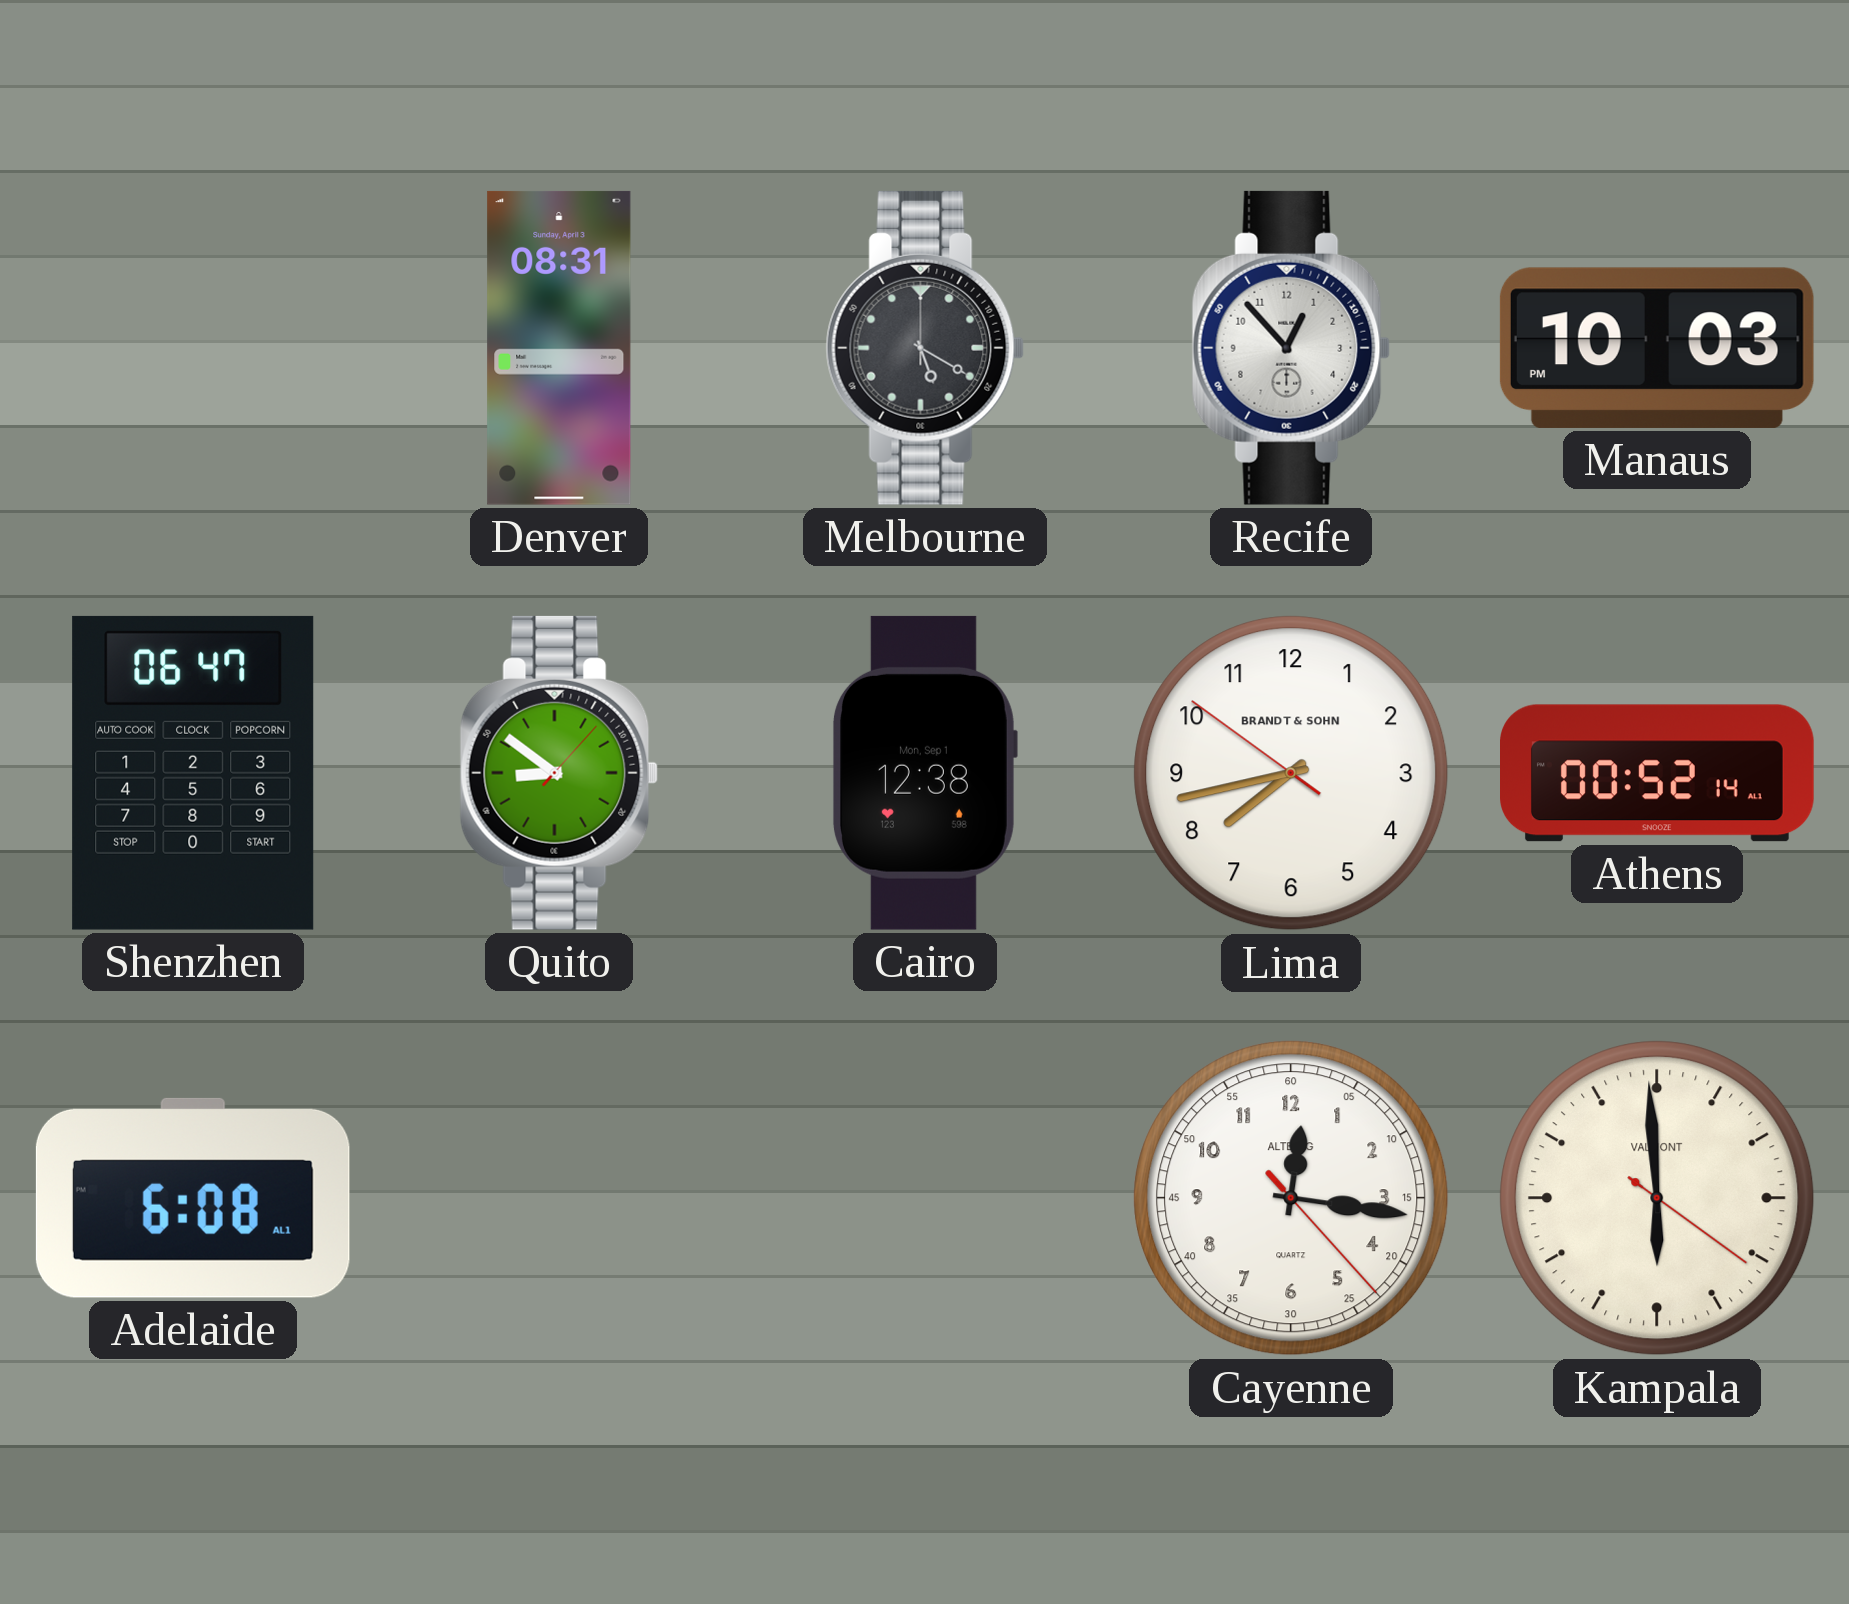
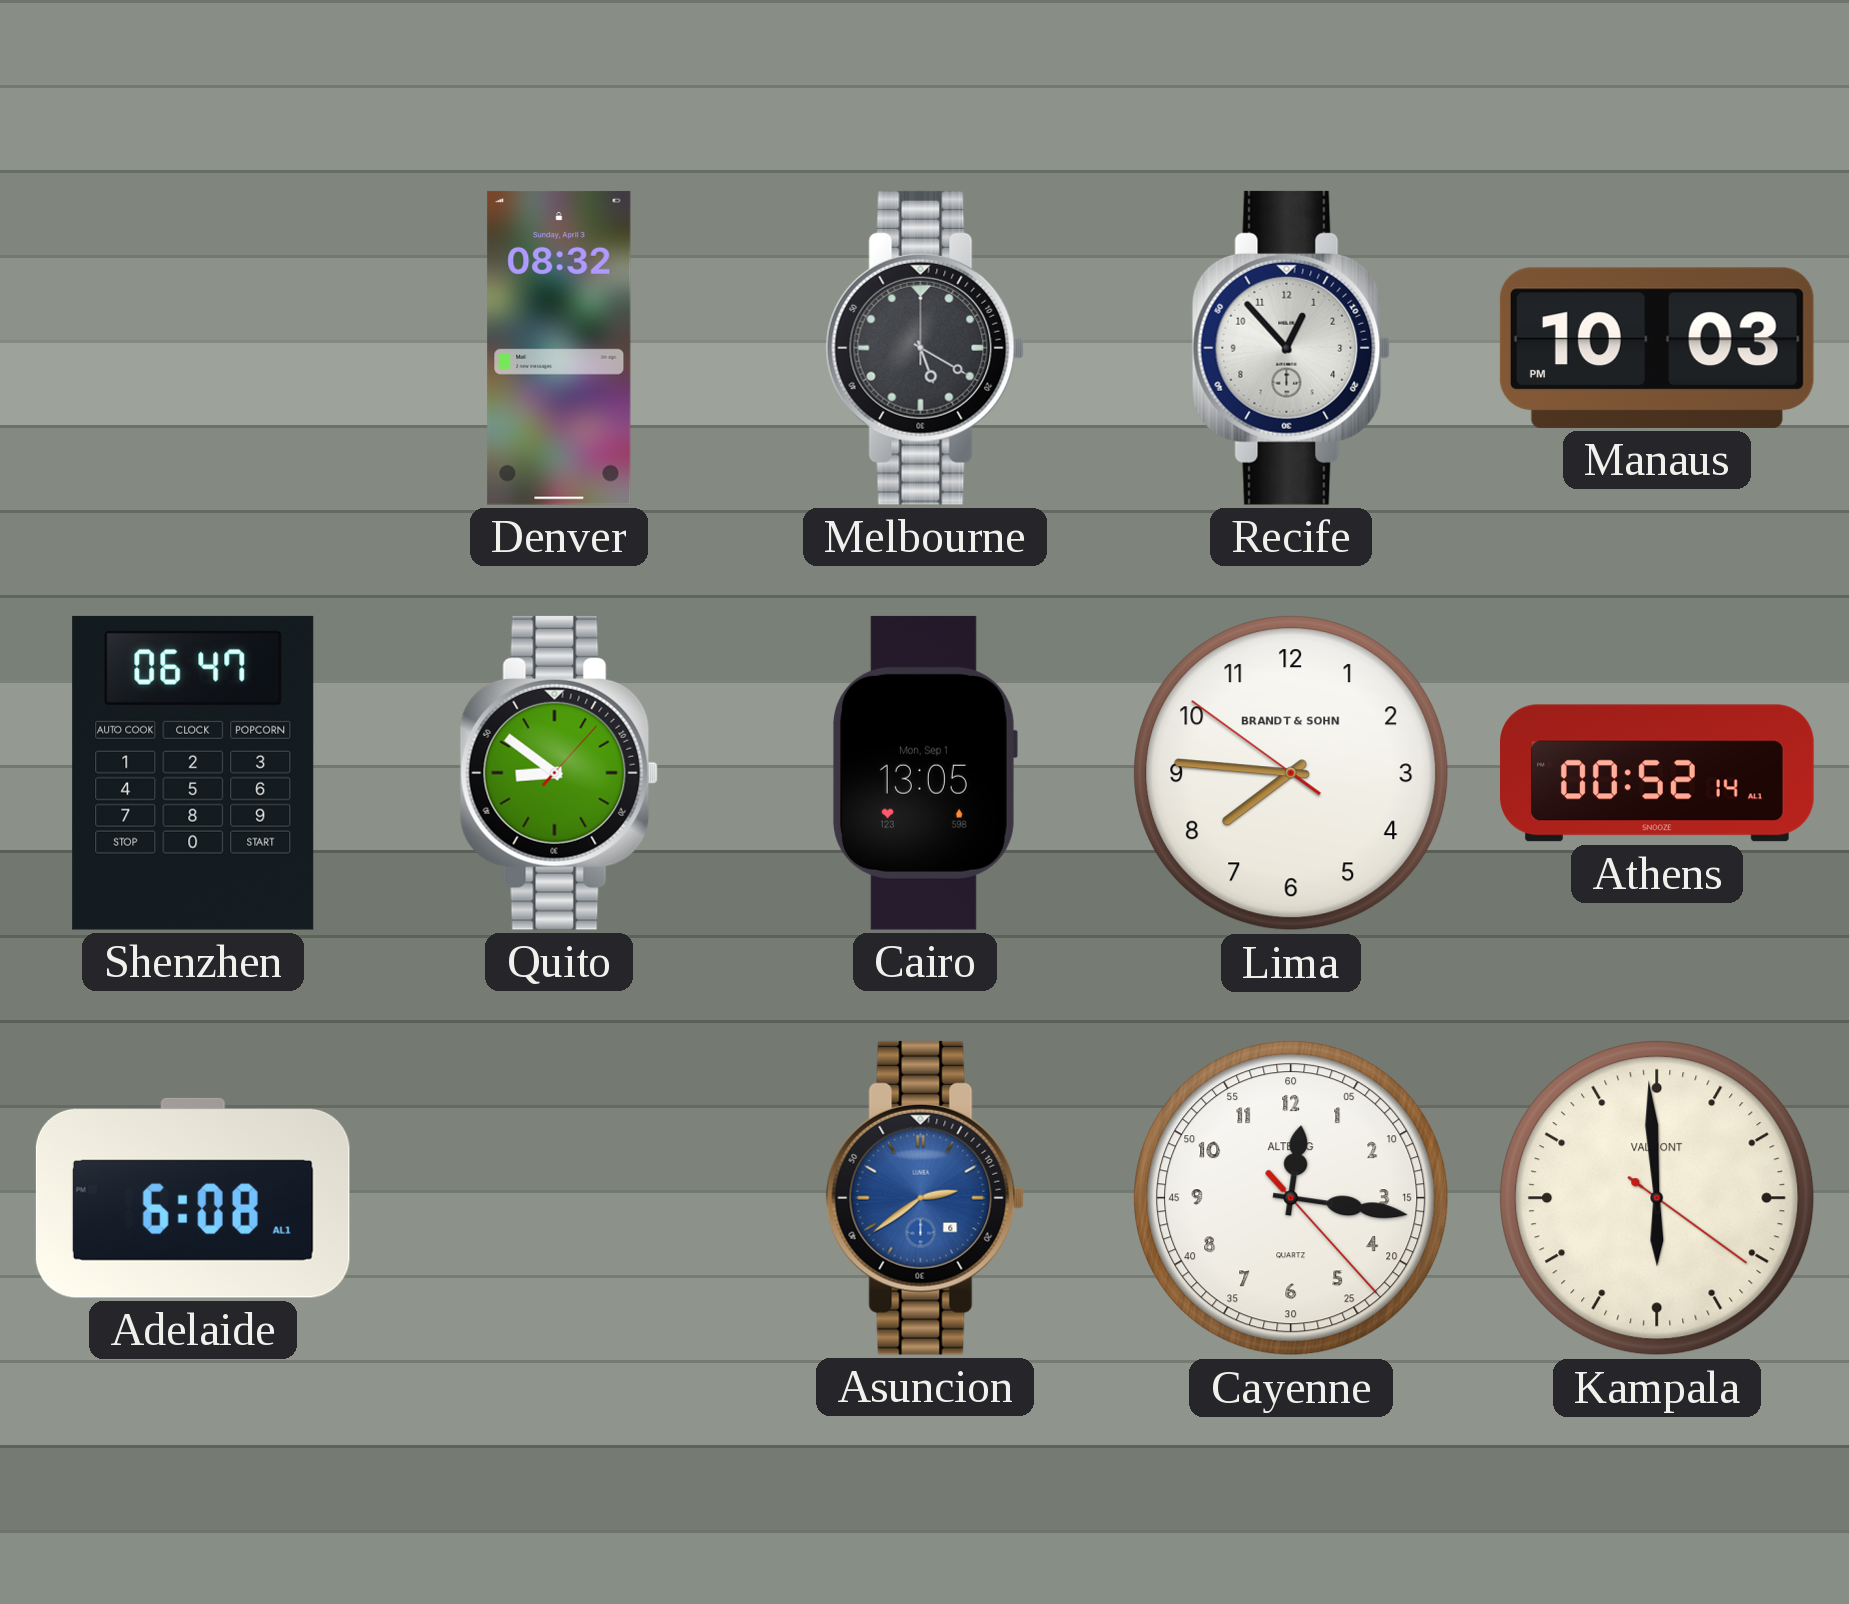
Denver: 08:31 -> 08:32 (559, 348)
Cairo: 12:38 -> 13:05 (924, 773)
Lima: 7:42 -> 7:45 (1291, 773)
Asuncion: none -> 2:39 (925, 1198)
